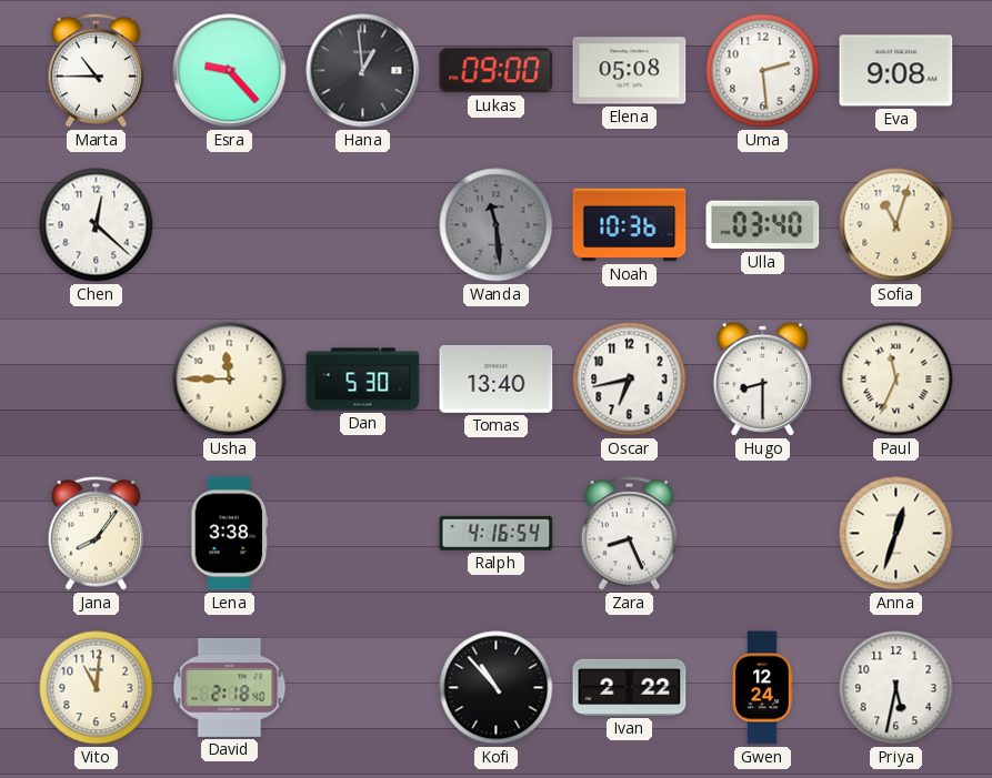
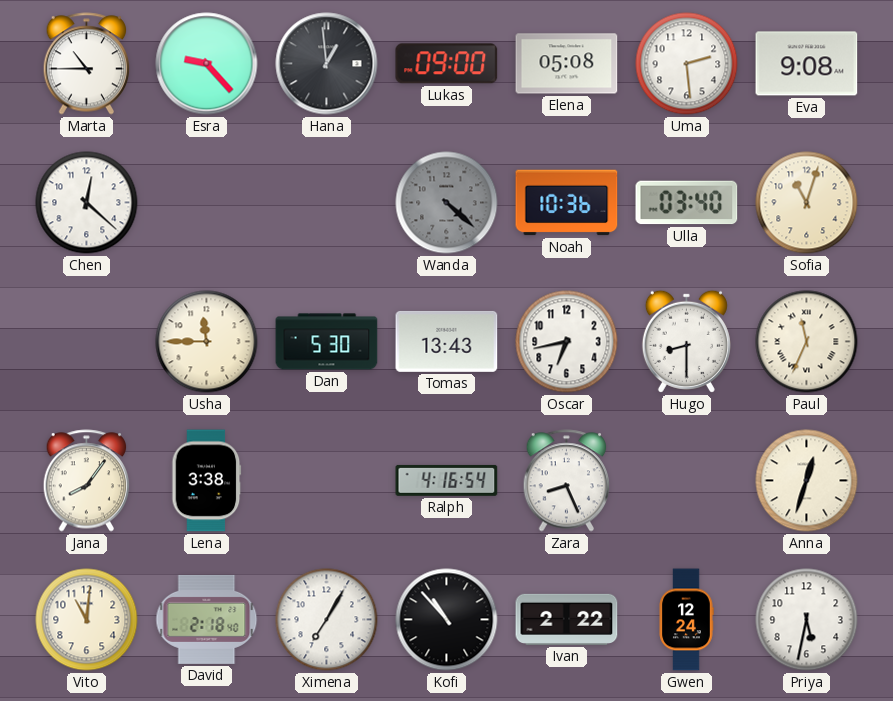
Wanda: 11:29 -> 4:22 (447, 203)
Tomas: 13:40 -> 13:43 (447, 341)
Ximena: none -> 7:05 (327, 620)
